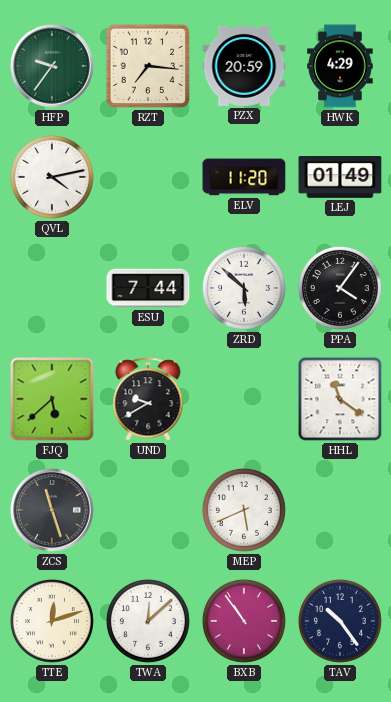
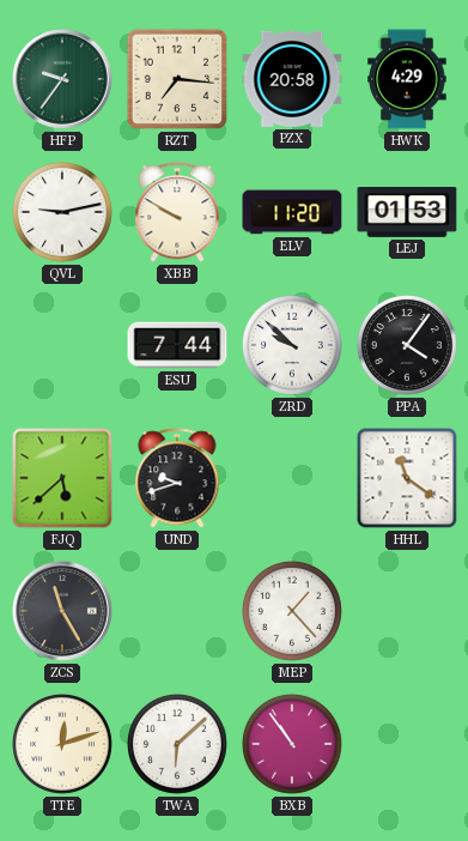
PZX: 20:59 -> 20:58 (292, 79)
QVL: 4:13 -> 9:13 (62, 212)
XBB: none -> 9:50 (177, 212)
LEJ: 01:49 -> 01:53 (407, 213)
ZRD: 5:52 -> 9:52 (292, 345)
UND: 9:40 -> 9:42 (177, 478)
ZCS: 11:27 -> 11:25 (62, 611)
MEP: 5:41 -> 1:23 (292, 611)
TWA: 12:08 -> 6:08 (177, 744)
TAV: 10:24 -> none (340, 621)
